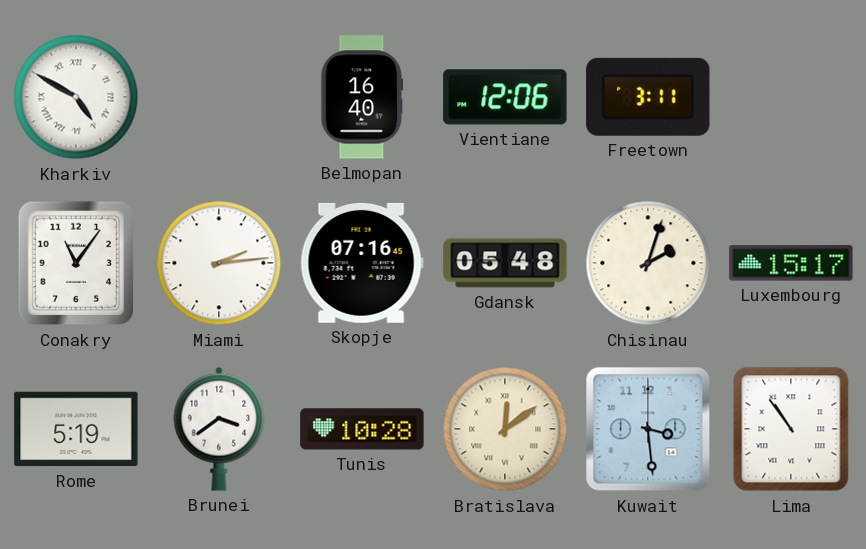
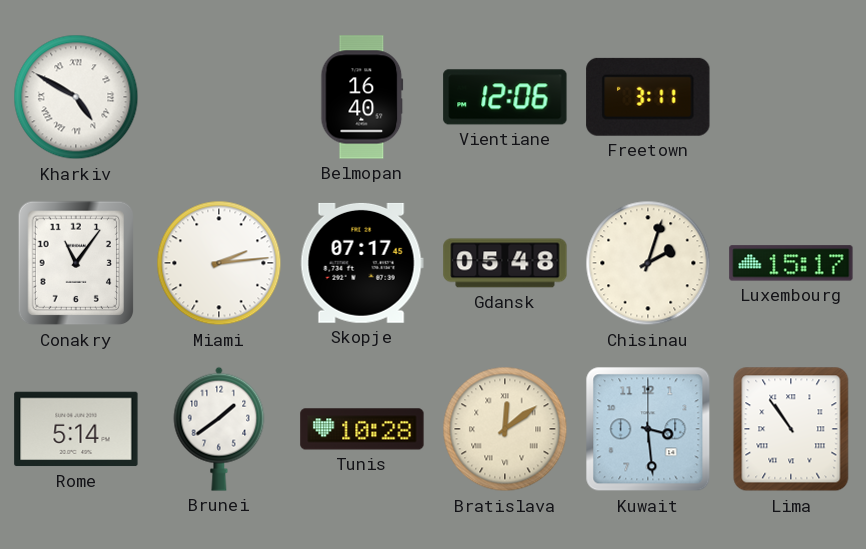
Skopje: 07:16 -> 07:17 (362, 263)
Rome: 5:19 -> 5:14 (76, 429)
Brunei: 3:39 -> 1:39 (219, 429)
